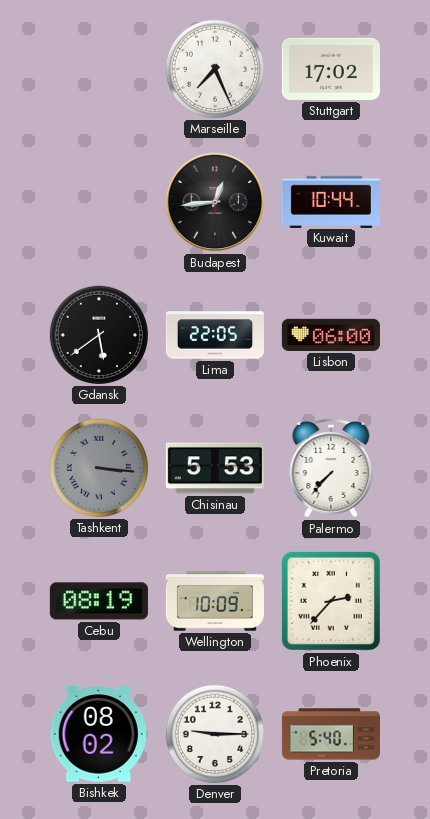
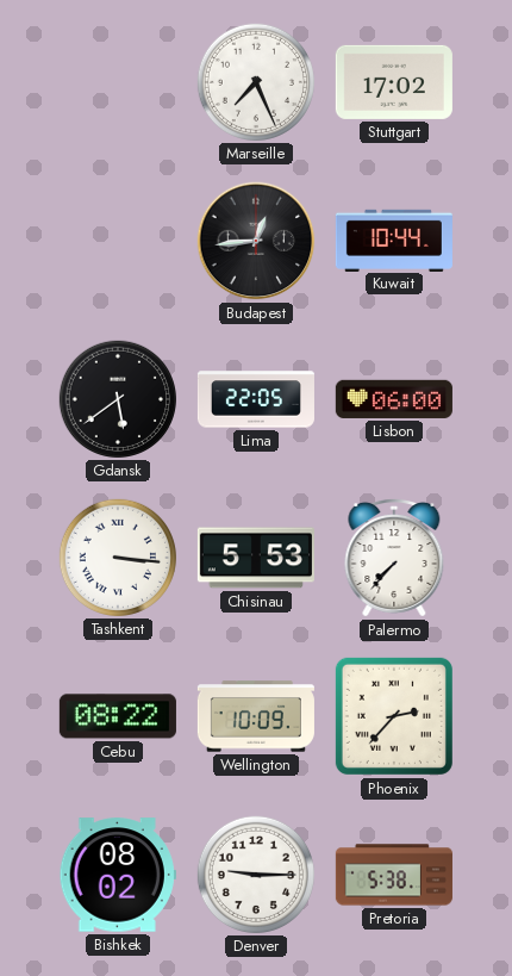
Tashkent dial: grey -> white (118, 558)
Cebu: 08:19 -> 08:22 (118, 716)
Pretoria: 5:40 -> 5:38 (394, 875)
